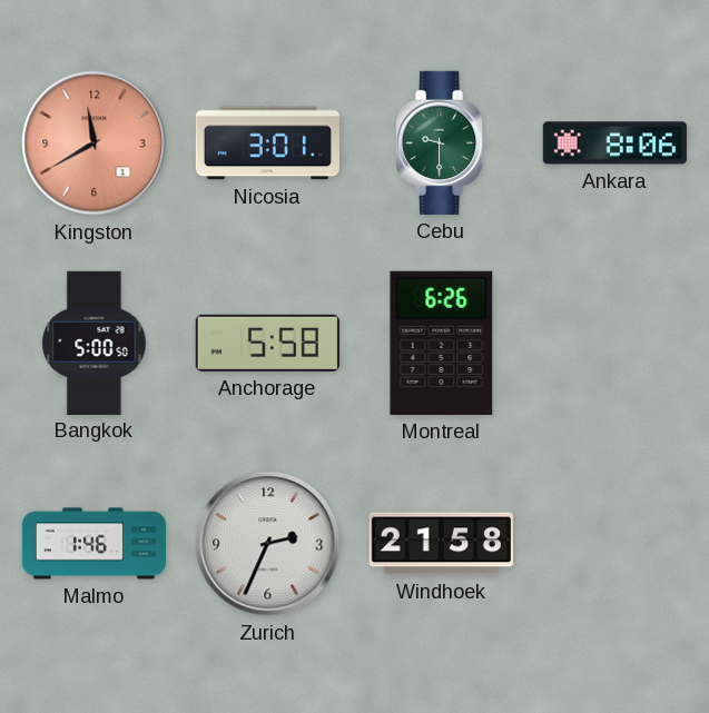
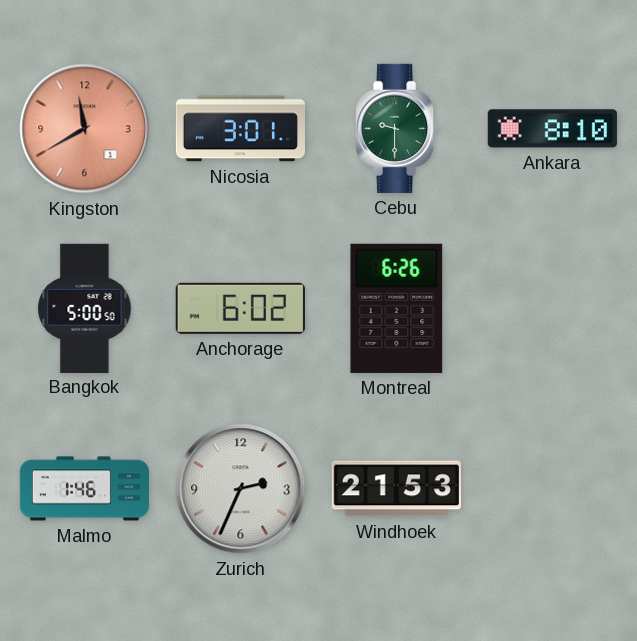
Ankara: 8:06 -> 8:10 (552, 129)
Anchorage: 5:58 -> 6:02 (240, 308)
Windhoek: 21:58 -> 21:53 (396, 489)
